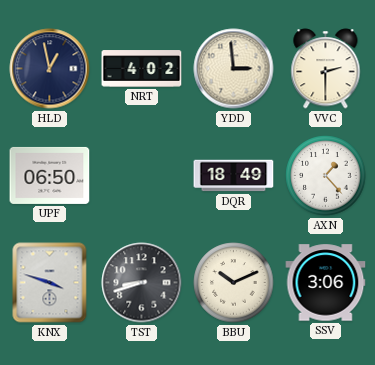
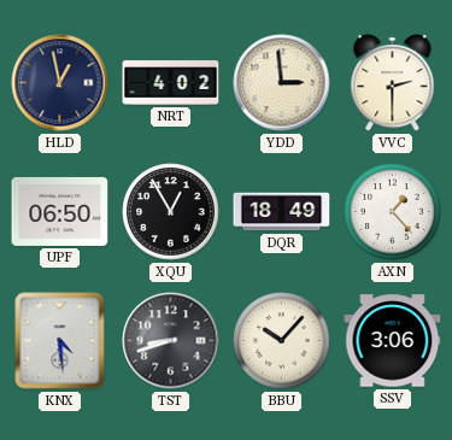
XQU: none -> 12:55 (171, 212)
KNX: 3:48 -> 4:29 (60, 341)
BBU: 10:11 -> 10:07 (282, 341)
